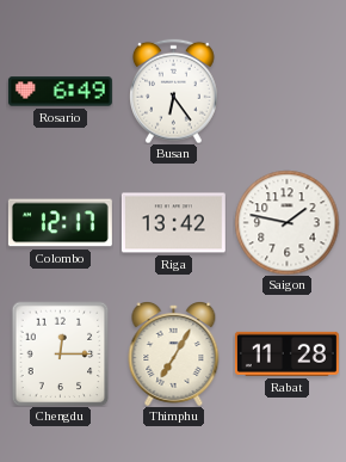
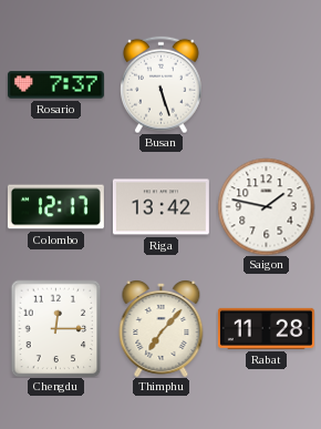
Rosario: 6:49 -> 7:37 (55, 85)
Busan: 6:24 -> 5:27 (162, 84)
Thimphu: 7:05 -> 7:07 (162, 329)
